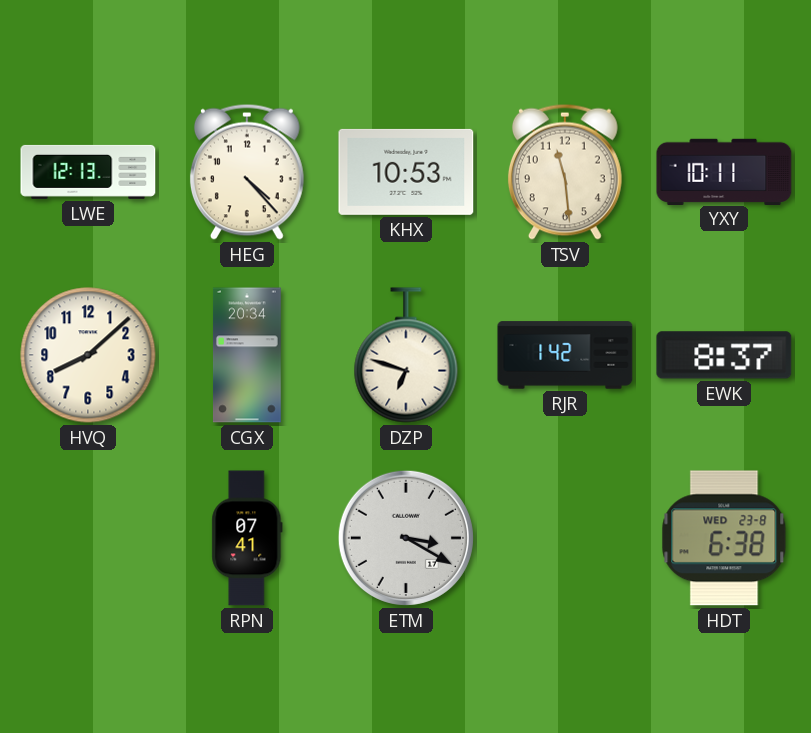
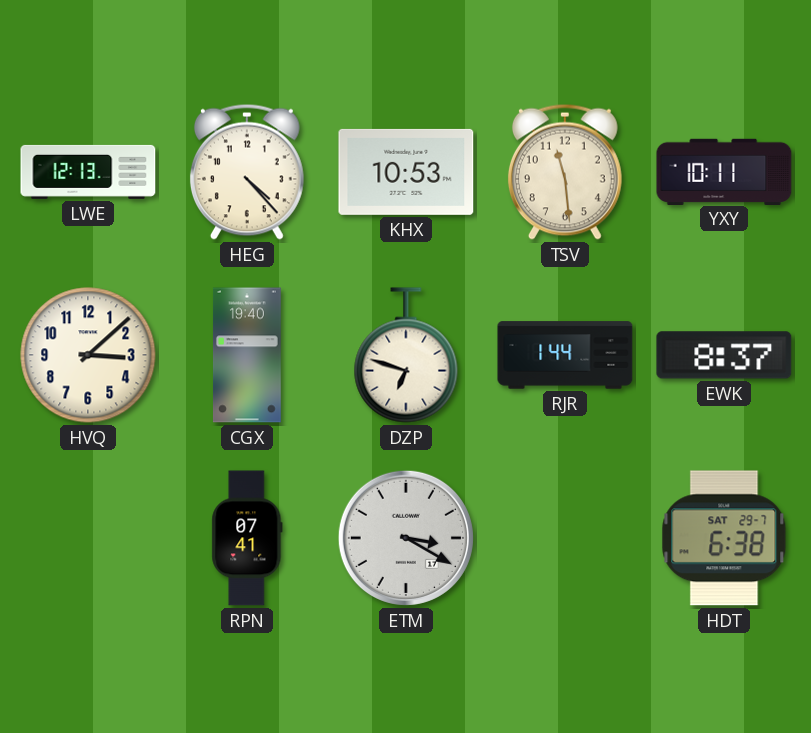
HVQ: 8:08 -> 3:08 (88, 355)
CGX: 20:34 -> 19:40 (247, 355)
RJR: 1:42 -> 1:44 (565, 355)
HDT date: WED 23-8 -> SAT 29-7 (724, 538)
